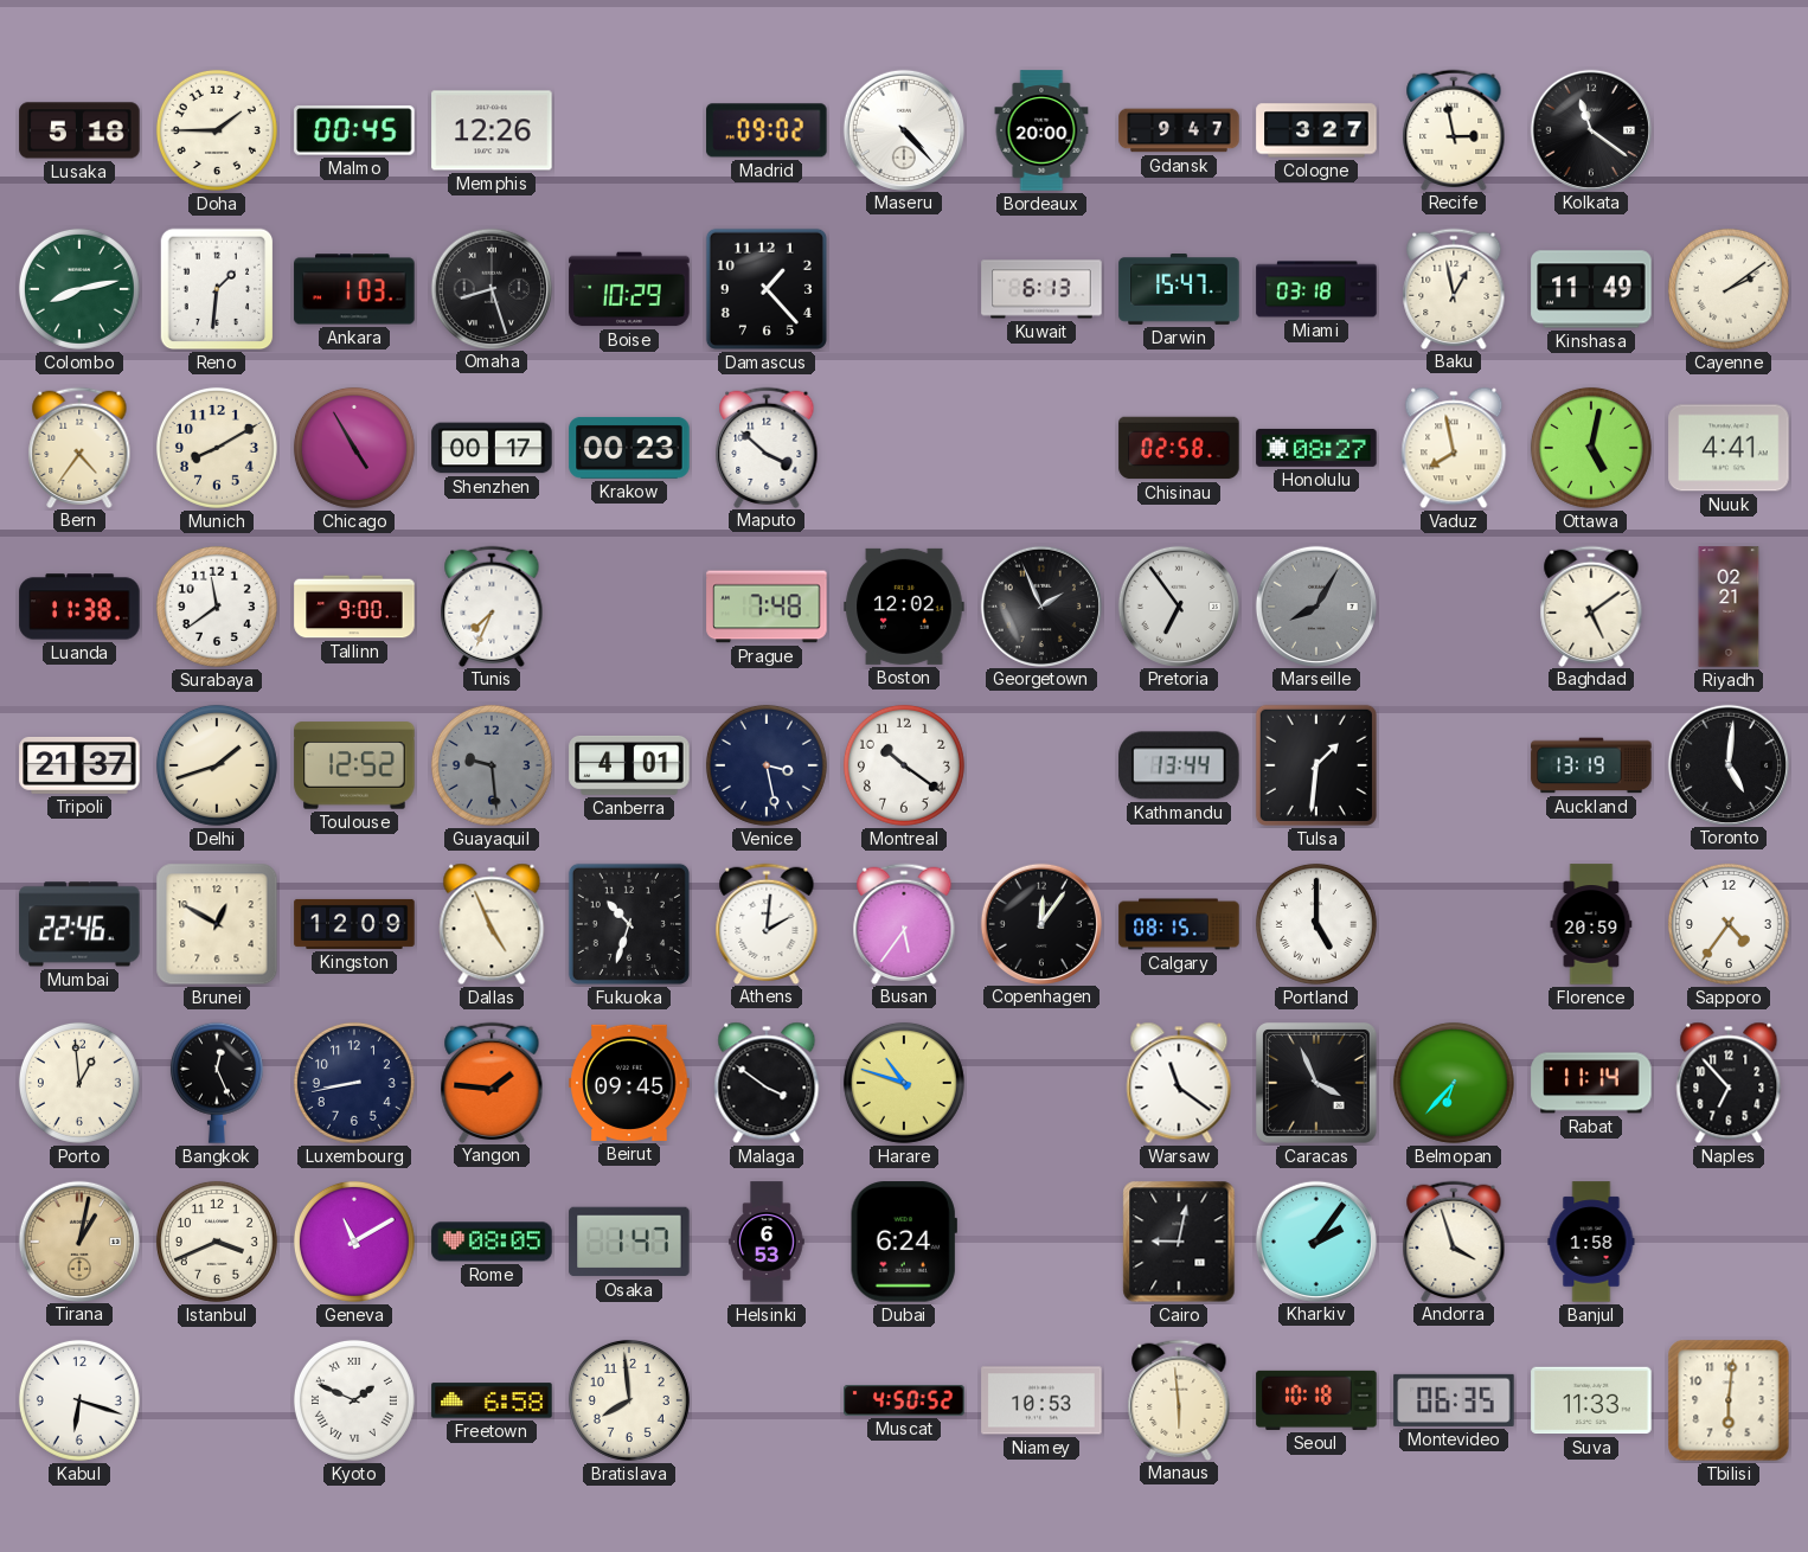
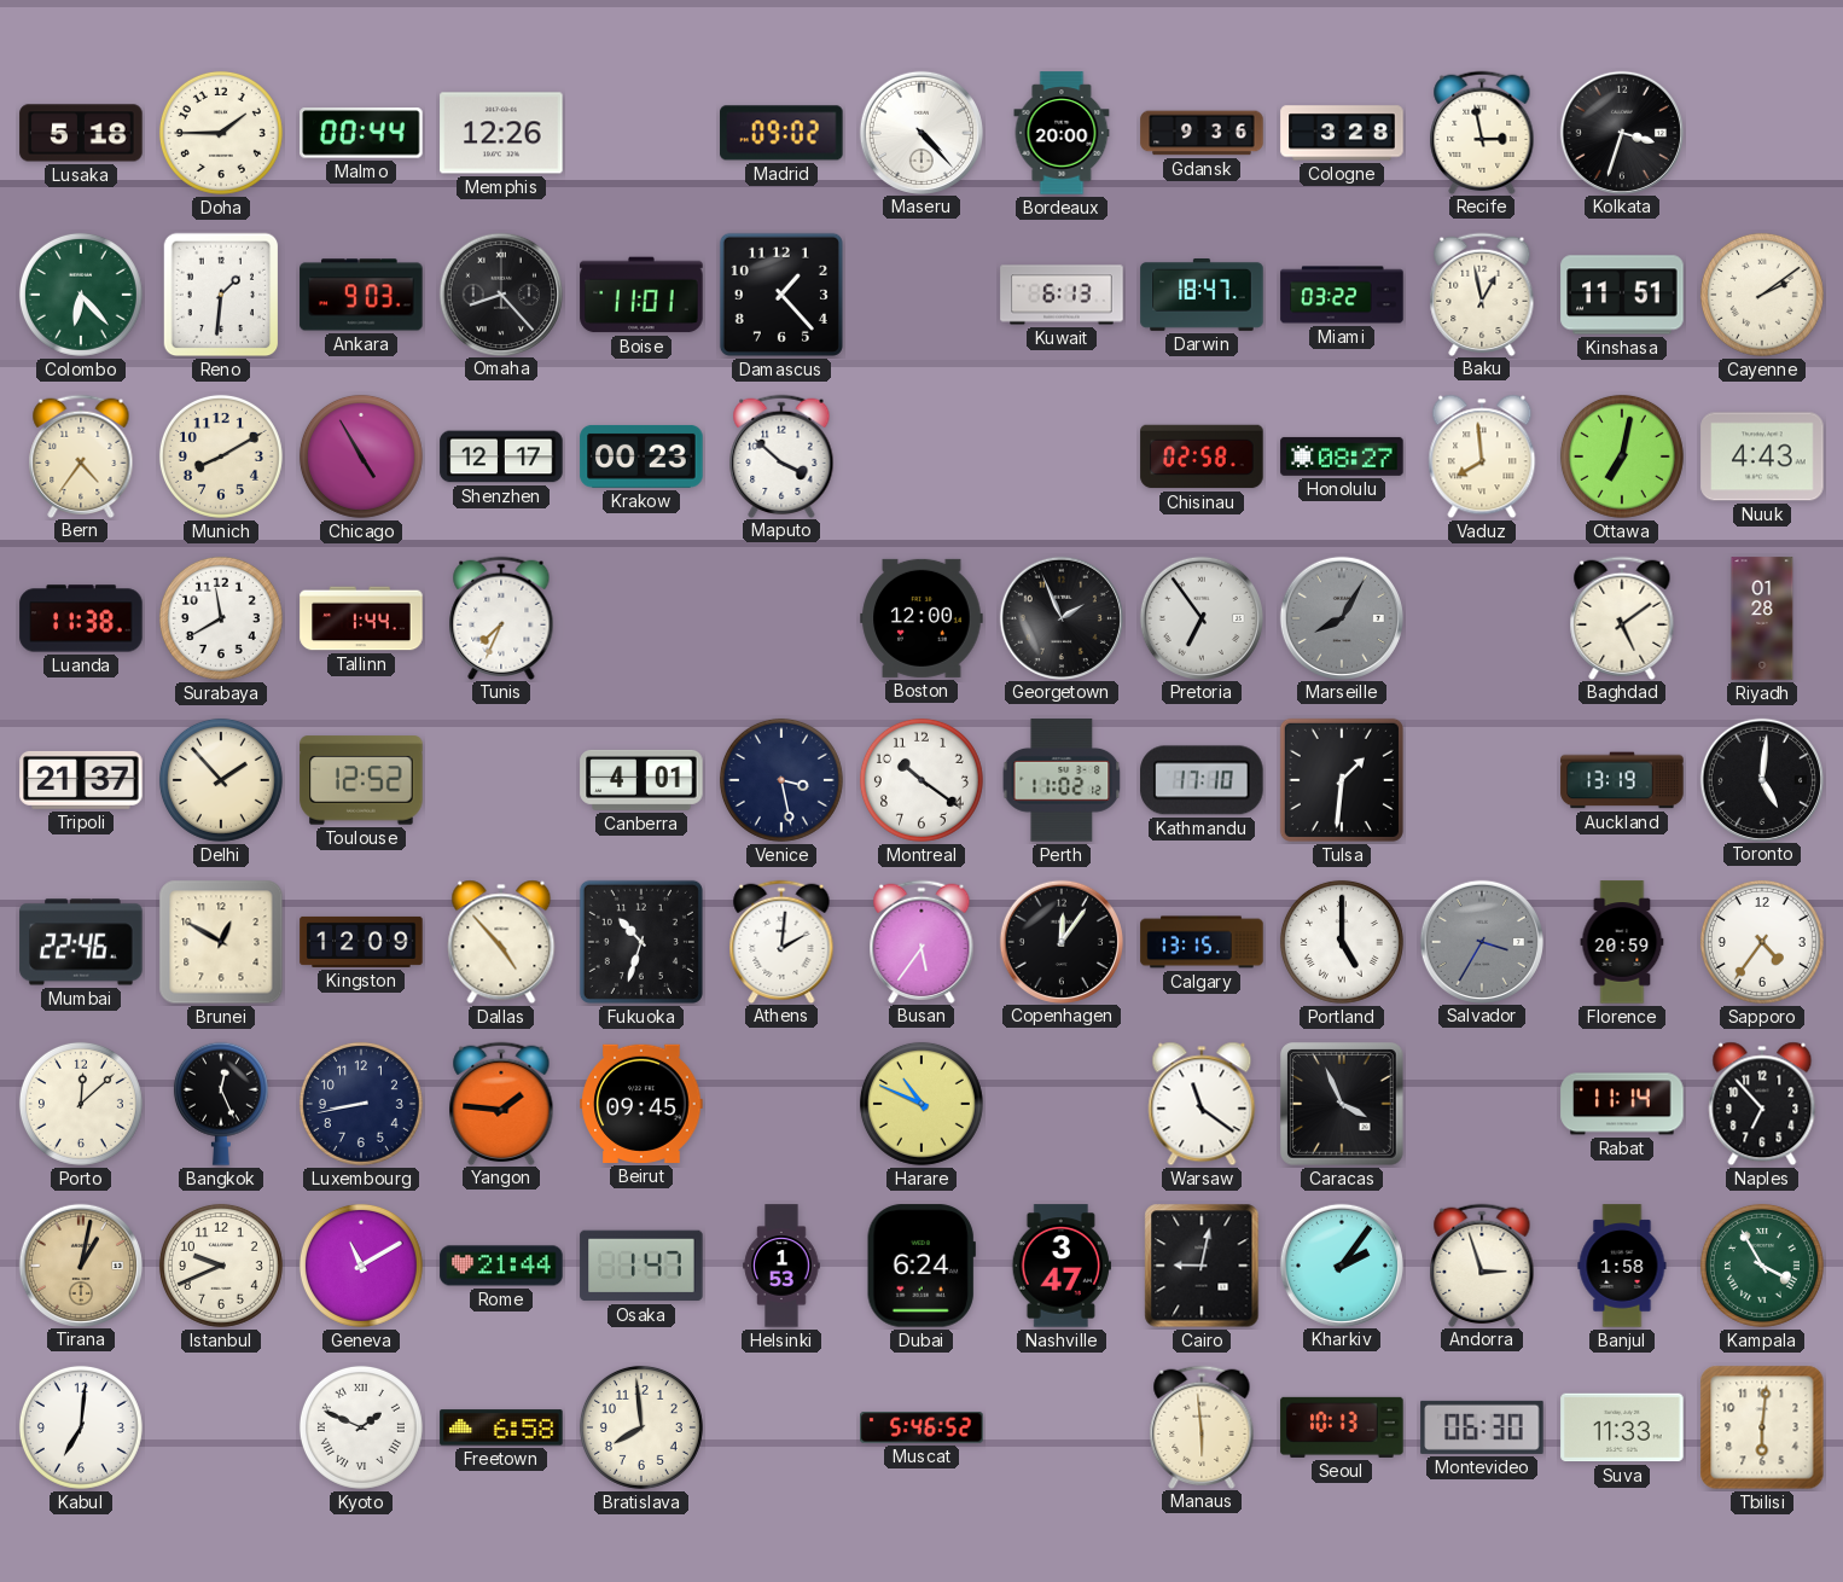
Malmo: 00:45 -> 00:44 (361, 133)
Gdansk: 9:47 -> 9:36 (1202, 133)
Cologne: 3:27 -> 3:28 (1342, 133)
Kolkata: 11:21 -> 3:33 (1621, 132)
Colombo: 8:13 -> 6:23 (81, 295)
Ankara: 1:03 -> 9:03 (361, 295)
Omaha: 8:27 -> 8:23 (500, 293)
Boise: 10:29 -> 11:01 (641, 295)
Darwin: 15:47 -> 18:47 (1202, 296)
Miami: 03:18 -> 03:22 (1342, 295)
Kinshasa: 11:49 -> 11:51 (1622, 295)
Shenzhen: 00:17 -> 12:17 (501, 456)
Vaduz: 7:58 -> 7:59 (1482, 456)
Ottawa: 5:02 -> 7:02 (1622, 456)
Nuuk: 4:41 -> 4:43 (1762, 456)
Surabaya: 11:39 -> 11:40 (221, 618)
Tallinn: 9:00 -> 1:44 (361, 618)
Prague: 7:48 -> none (767, 607)
Boston: 12:02 -> 12:00 (921, 618)
Riyadh: 02:21 -> 01:28 (1762, 618)
Delhi: 1:42 -> 1:53 (221, 780)
Guayaquil: 9:29 -> none (492, 765)
Perth: none -> 11:02 (1062, 780)
Kathmandu: 13:44 -> 17:10 (1202, 780)
Dallas: 4:56 -> 4:53 (501, 942)
Calgary: 08:15 -> 13:15 (1202, 942)
Salvador: none -> 3:35 (1481, 941)
Porto: 12:59 -> 12:08 (81, 1104)
Malaga: 3:51 -> none (767, 1083)
Harare: 10:48 -> 10:49 (921, 1104)
Belmopan: 6:37 -> none (1454, 1083)
Istanbul: 3:41 -> 9:41 (221, 1266)
Rome: 08:05 -> 21:44 (501, 1266)
Helsinki: 6:53 -> 1:53 (781, 1266)
Nashville: none -> 3:47 (1062, 1266)
Andorra: 3:57 -> 2:57 (1482, 1264)
Kampala: none -> 3:55 (1762, 1266)
Kabul: 6:18 -> 7:01 (81, 1427)
Muscat: 4:50 -> 5:46 (921, 1427)
Niamey: 10:53 -> none (1041, 1400)
Seoul: 10:18 -> 10:13 (1342, 1427)
Montevideo: 06:35 -> 06:30 (1482, 1427)
